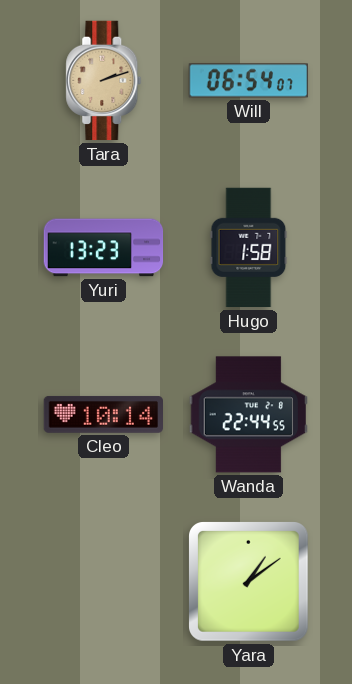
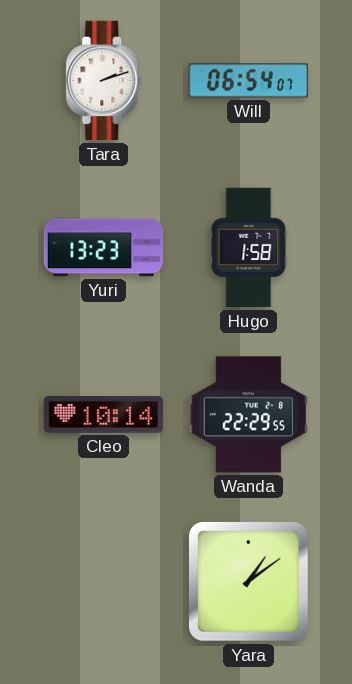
Tara dial: champagne -> white (104, 81)
Wanda: 22:44 -> 22:29 (248, 415)
